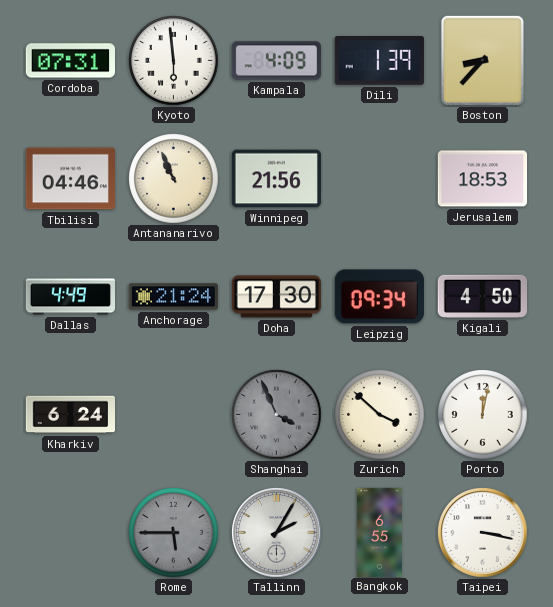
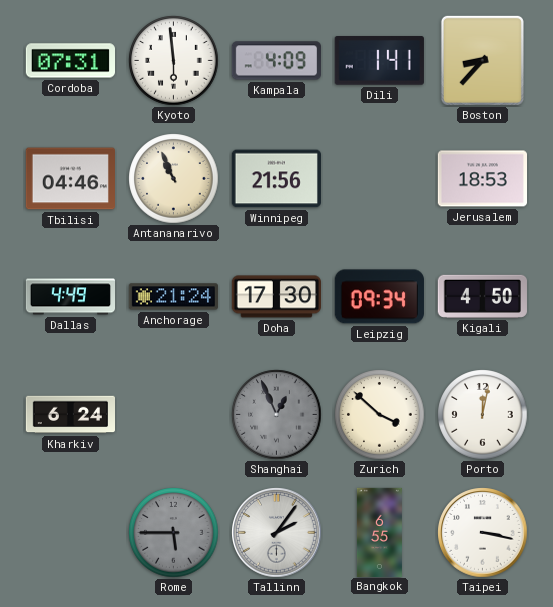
Dili: 1:39 -> 1:41 (379, 61)
Shanghai: 3:56 -> 12:56 (277, 415)
Tallinn: 2:05 -> 2:06 (277, 533)
